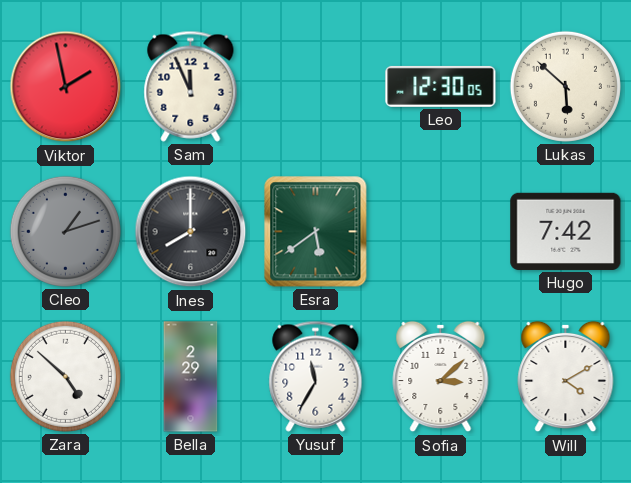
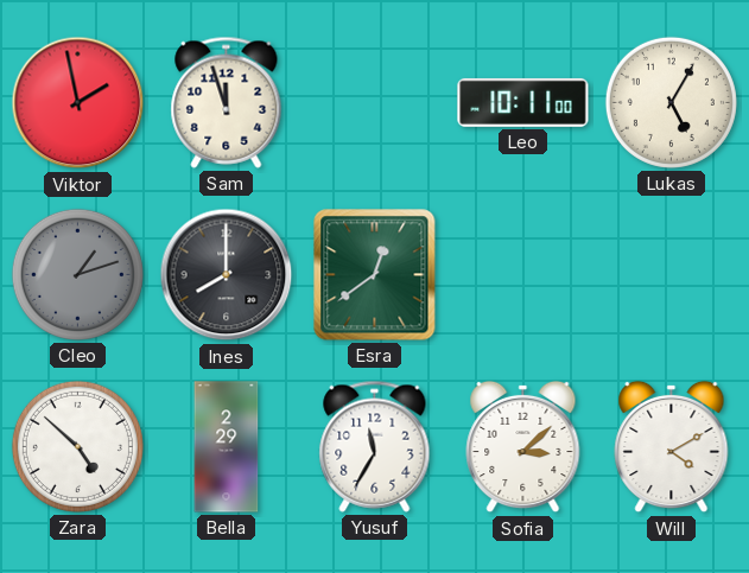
Sam: 11:56 -> 11:57 (227, 102)
Leo: 12:30 -> 10:11 (523, 102)
Lukas: 5:52 -> 5:05 (671, 102)
Esra: 5:39 -> 12:39 (375, 275)
Hugo: 7:42 -> none (566, 231)
